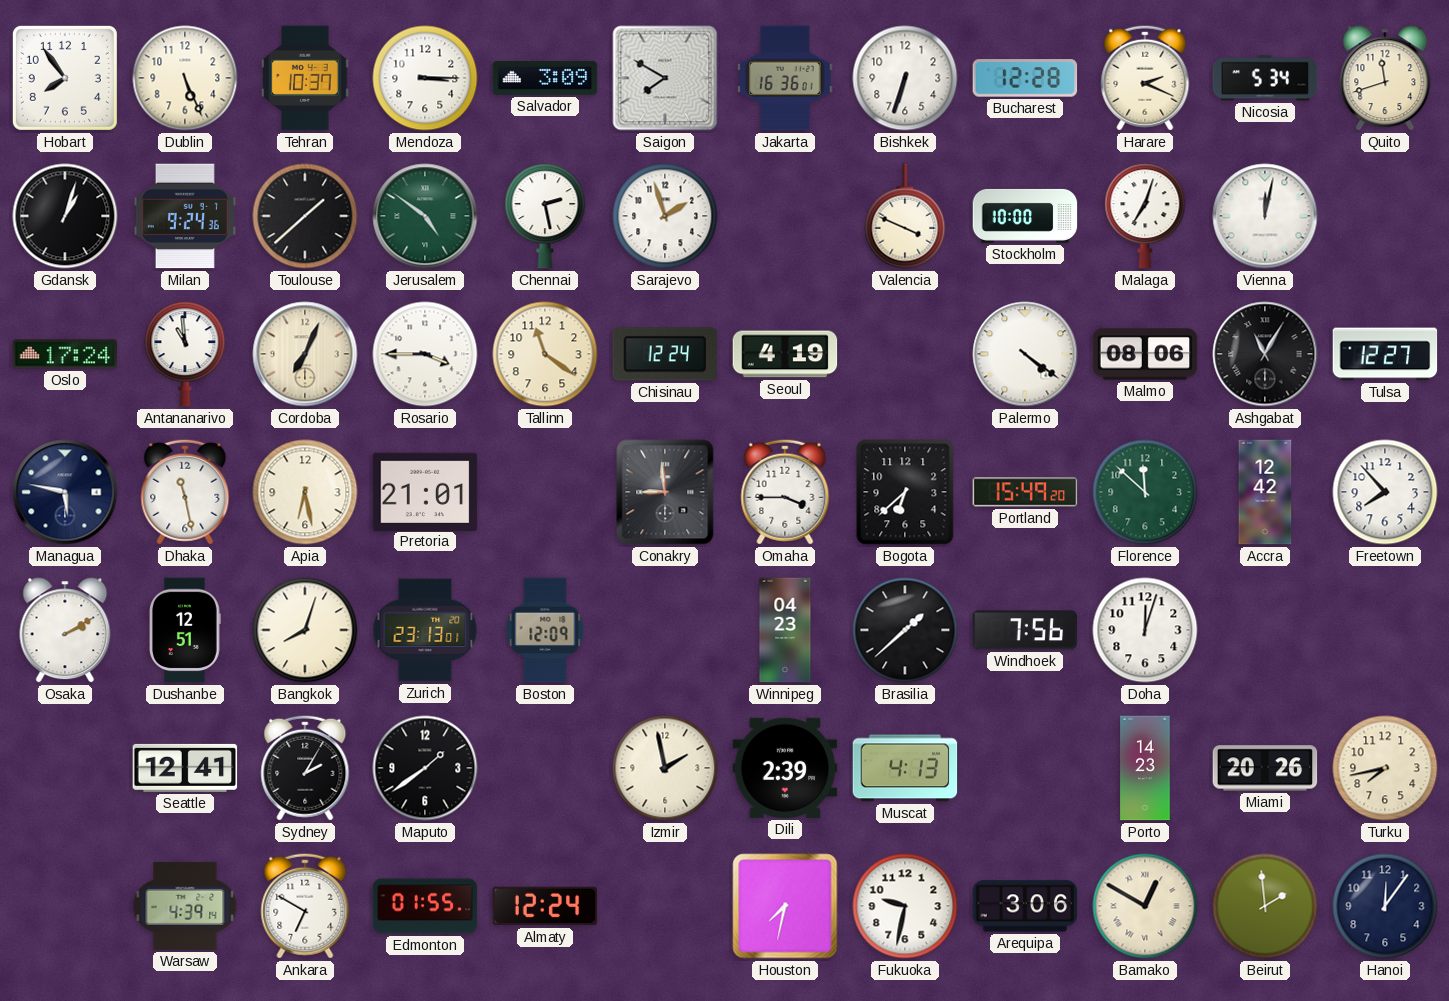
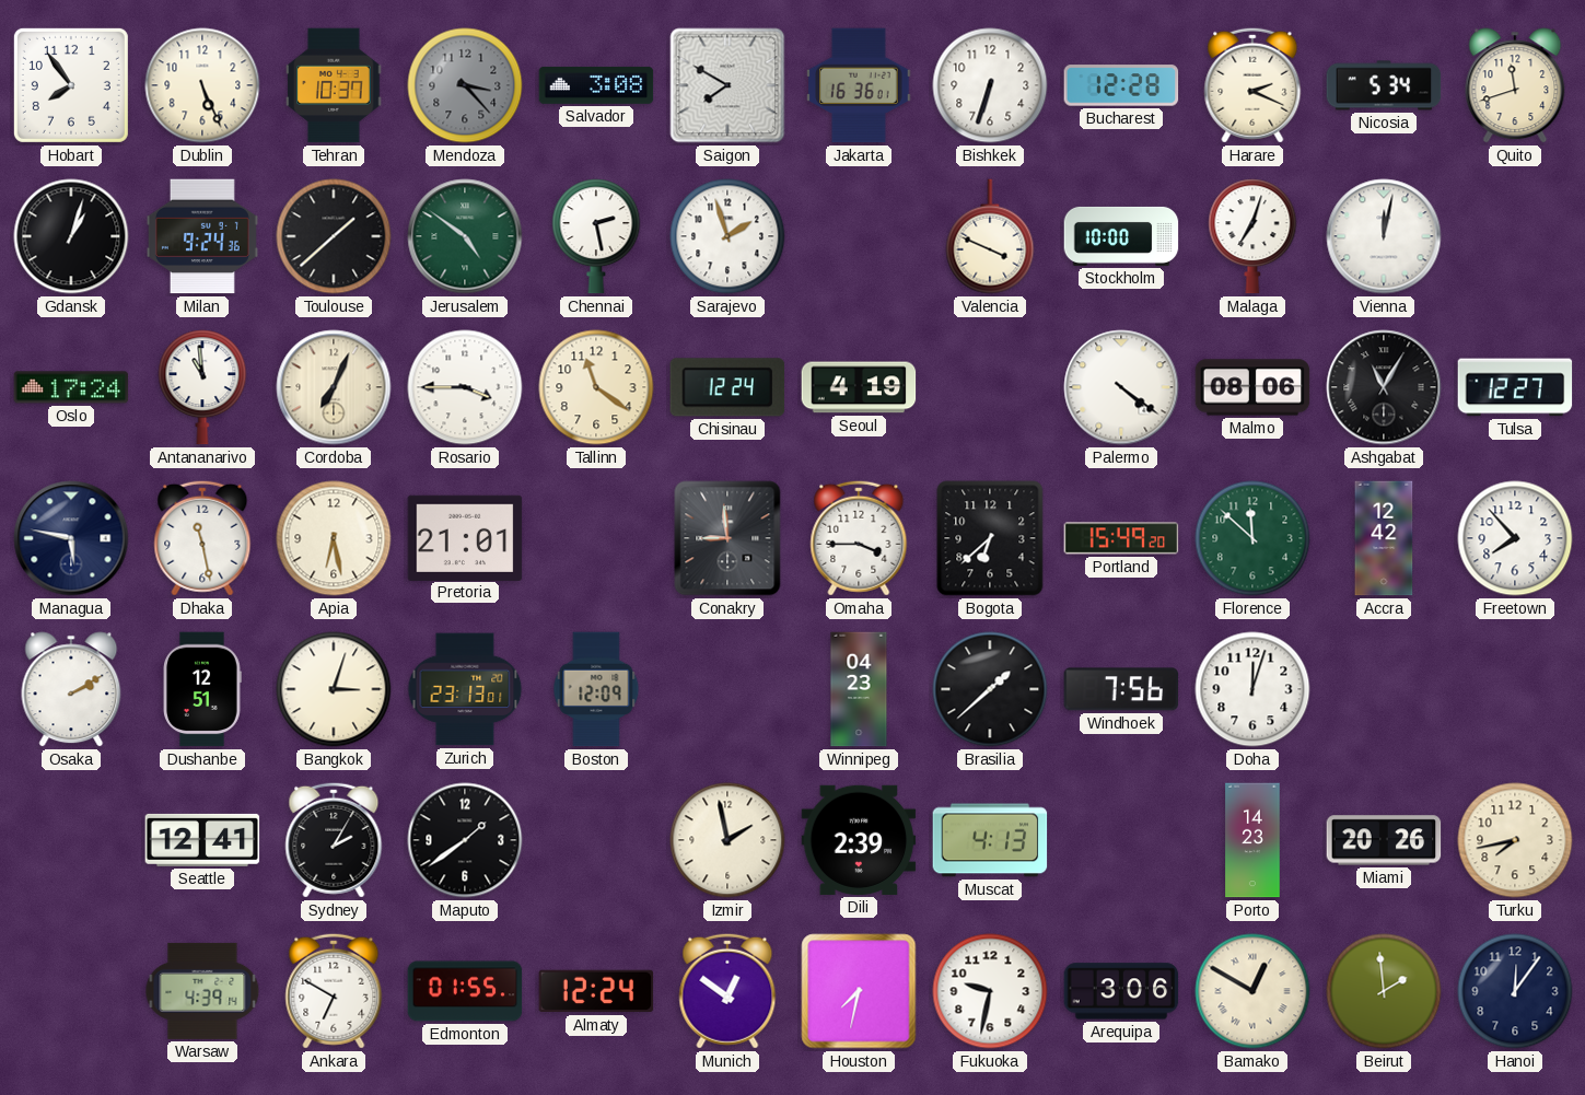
Mendoza: 3:15 -> 3:23 (465, 85)
Mendoza dial: white -> grey (465, 85)
Salvador: 3:09 -> 3:08 (596, 85)
Bangkok: 8:03 -> 3:03 (334, 689)
Munich: none -> 12:51 (727, 991)
